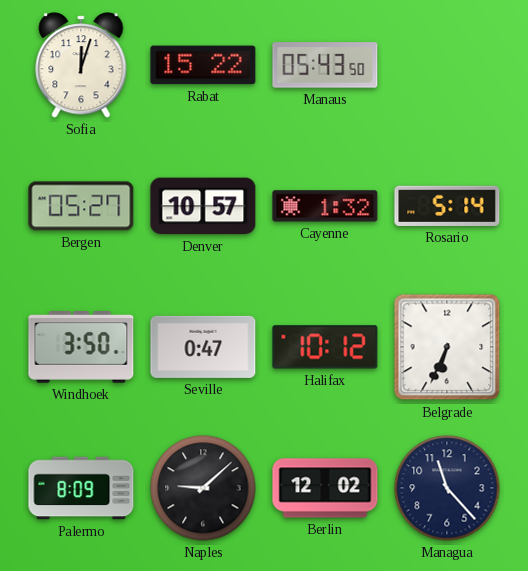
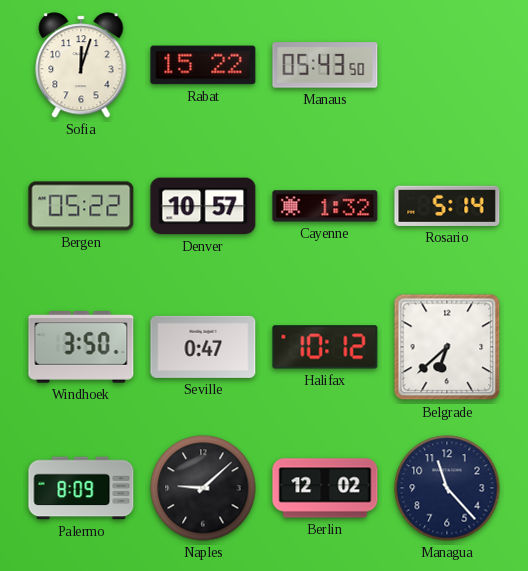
Bergen: 05:27 -> 05:22 (81, 206)
Belgrade: 6:34 -> 6:38 (447, 347)
